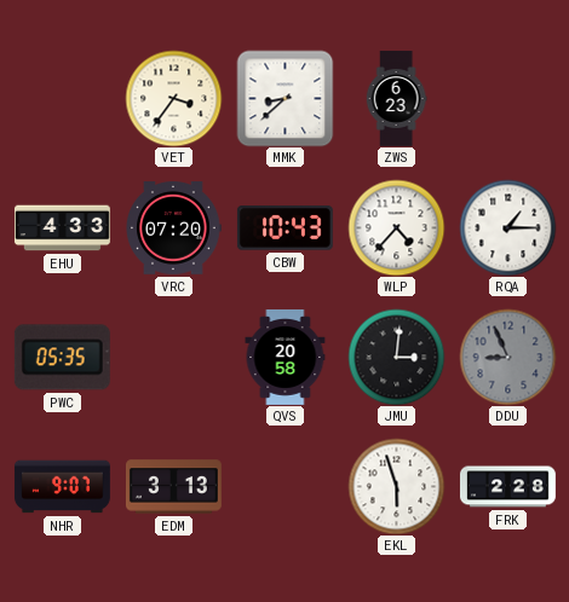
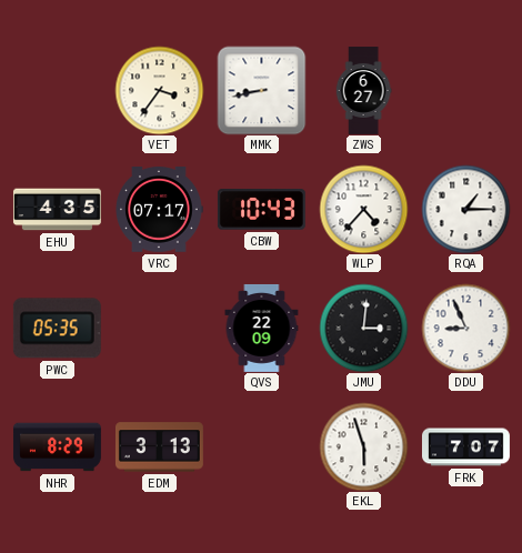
MMK: 8:38 -> 8:43 (261, 90)
ZWS: 6:23 -> 6:27 (363, 91)
EHU: 4:33 -> 4:35 (57, 210)
VRC: 07:20 -> 07:17 (160, 210)
QVS: 20:58 -> 22:09 (262, 328)
DDU dial: grey -> white (465, 328)
NHR: 9:07 -> 8:29 (57, 448)
FRK: 2:28 -> 7:07 (465, 448)
